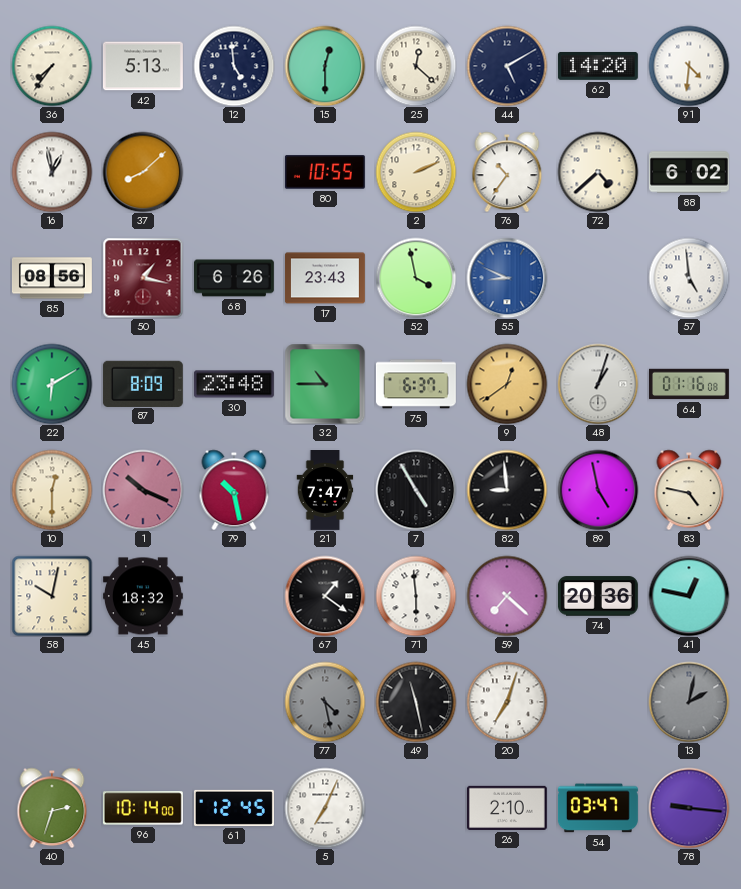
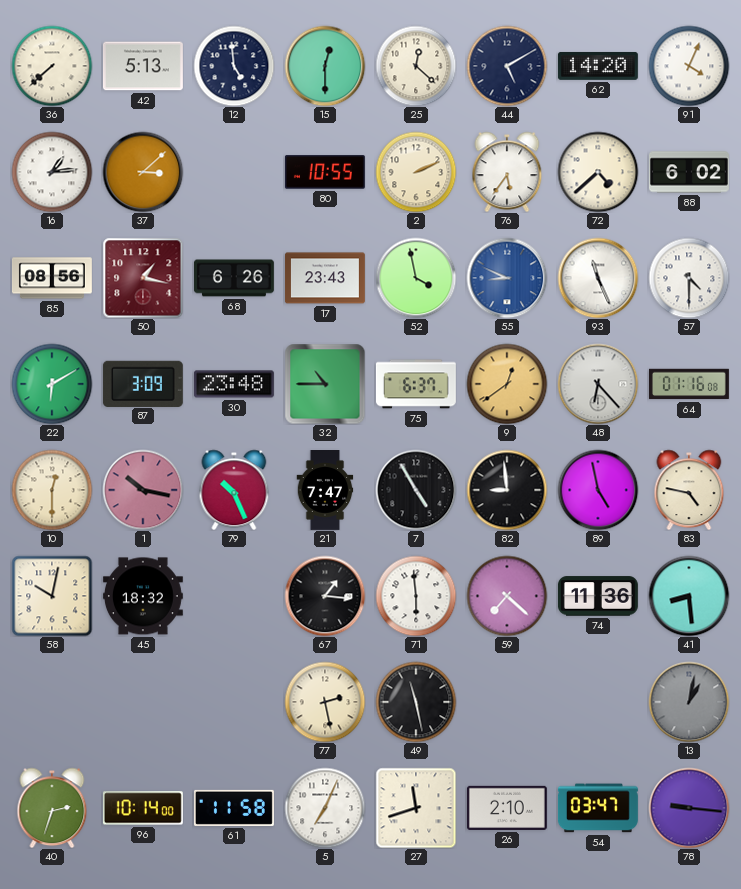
36: 7:36 -> 7:38 (52, 66)
91: 4:31 -> 4:04 (689, 66)
16: 12:58 -> 1:14 (52, 172)
37: 8:08 -> 3:08 (143, 172)
76: 10:36 -> 5:36 (507, 172)
93: none -> 11:26 (598, 278)
57: 4:59 -> 4:30 (689, 278)
87: 8:09 -> 3:09 (143, 383)
48: 1:03 -> 6:23 (598, 384)
1: 10:19 -> 10:17 (143, 490)
79: 10:28 -> 10:26 (234, 490)
67: 1:21 -> 1:16 (325, 596)
74: 20:36 -> 11:36 (598, 596)
41: 12:47 -> 8:29 (689, 596)
77: 4:28 -> 2:28 (325, 702)
77 dial: grey -> cream (325, 702)
20: 7:03 -> none (507, 702)
13: 2:02 -> 1:02 (689, 702)
61: 12:45 -> 11:58 (234, 808)
27: none -> 11:42 (416, 808)
